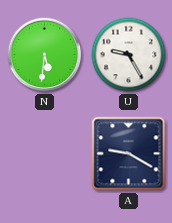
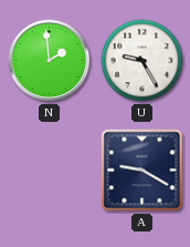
N: 5:31 -> 1:59 (50, 61)
